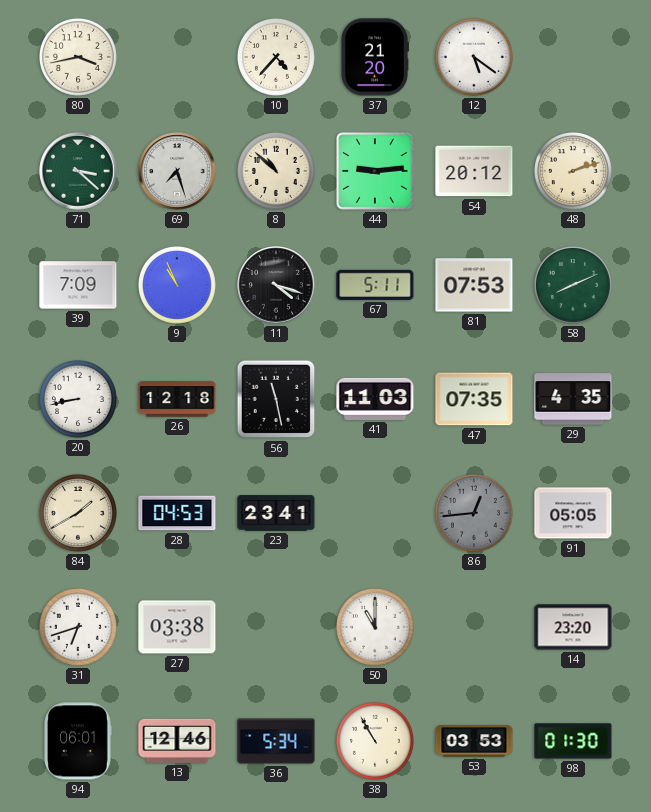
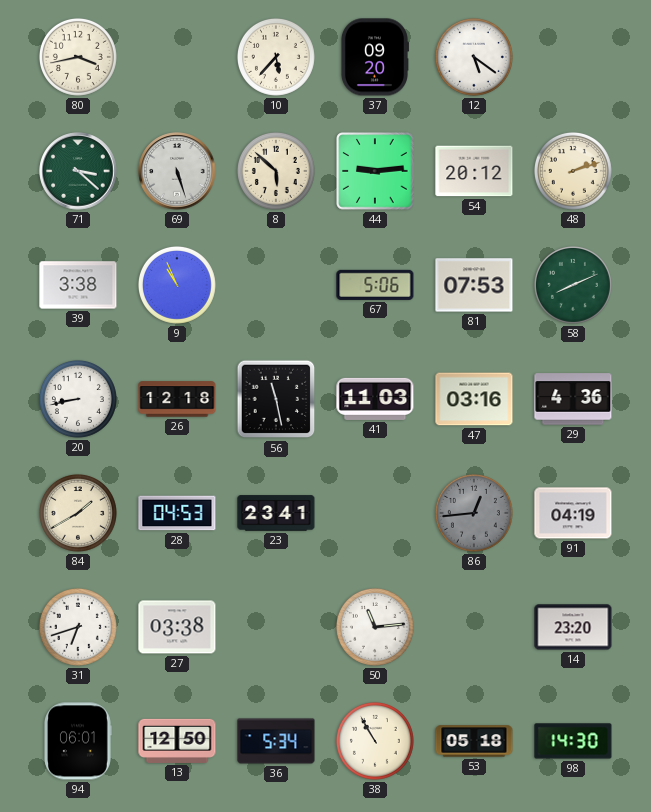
10: 4:37 -> 5:37 (276, 57)
37: 21:20 -> 09:20 (374, 57)
69: 7:27 -> 5:27 (177, 171)
8: 10:52 -> 5:52 (276, 171)
39: 7:09 -> 3:38 (78, 285)
11: 4:18 -> none (276, 285)
67: 5:11 -> 5:06 (375, 285)
47: 07:35 -> 03:16 (474, 399)
29: 4:35 -> 4:36 (573, 399)
91: 05:05 -> 04:19 (573, 513)
50: 11:00 -> 11:14 (375, 627)
13: 12:46 -> 12:50 (177, 741)
53: 03:53 -> 05:18 (474, 741)
98: 01:30 -> 14:30 (573, 741)
